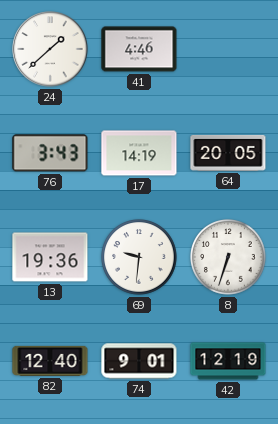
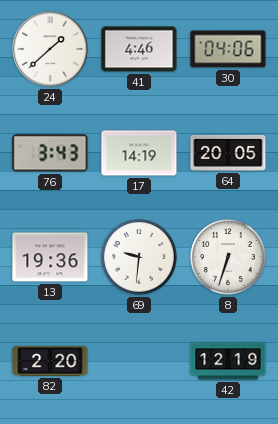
30: none -> 04:06 (228, 49)
82: 12:40 -> 2:20 (50, 361)
74: 9:01 -> none (139, 361)
